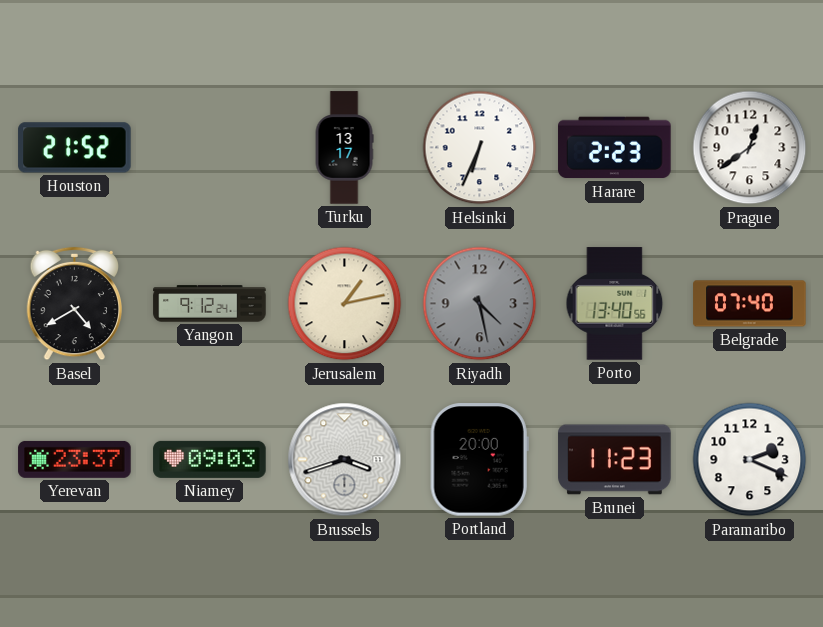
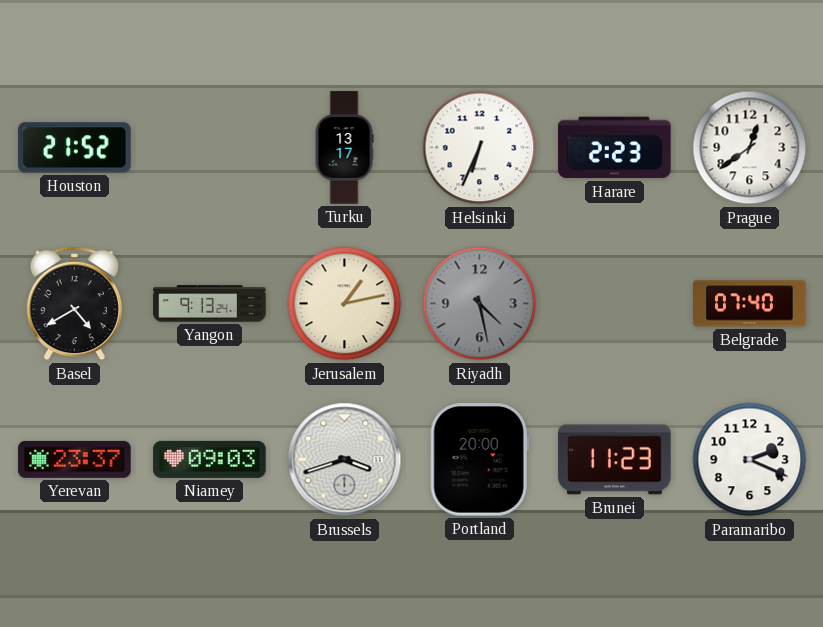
Yangon: 9:12 -> 9:13 (210, 304)
Porto: 13:40 -> none (615, 304)
